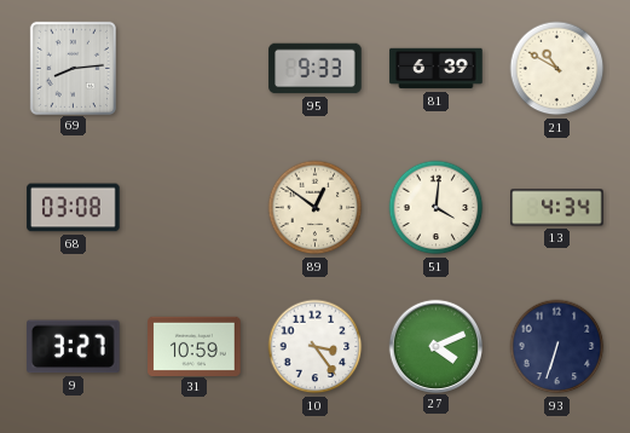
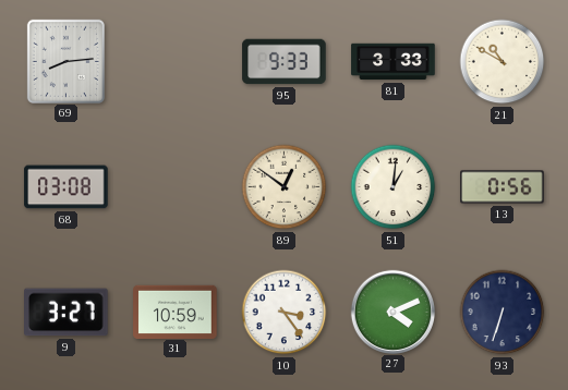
81: 6:39 -> 3:33 (394, 62)
51: 4:01 -> 1:01 (394, 187)
13: 4:34 -> 0:56 (503, 187)
